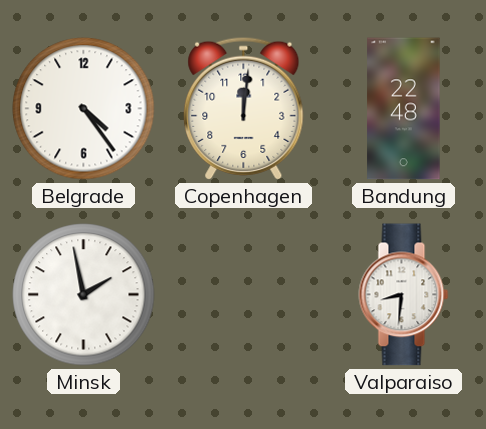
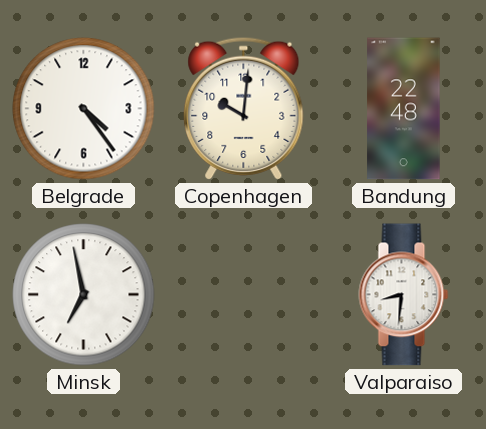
Copenhagen: 12:01 -> 10:01 (244, 108)
Minsk: 1:58 -> 6:58 (84, 295)
